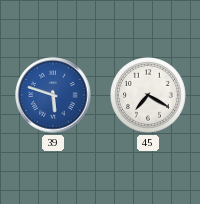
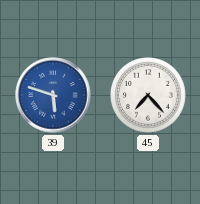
45: 7:20 -> 7:23 (149, 96)
